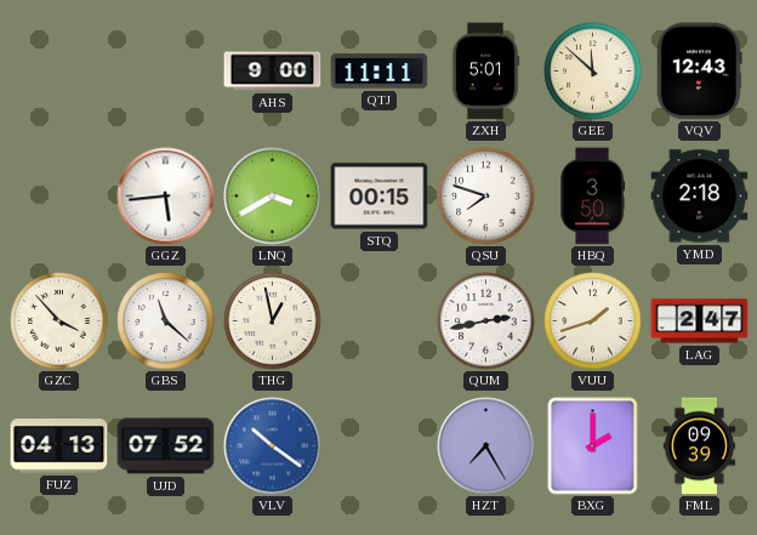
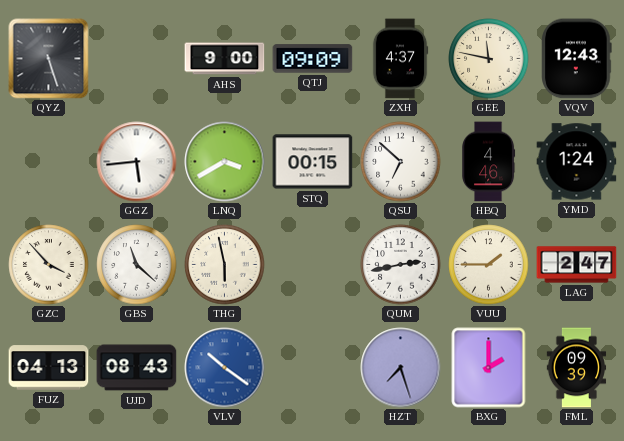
QYZ: none -> 5:27 (49, 59)
QTJ: 11:11 -> 09:09 (313, 59)
ZXH: 5:01 -> 4:37 (400, 59)
GEE: 11:52 -> 11:47 (489, 59)
QSU: 7:48 -> 6:52 (401, 162)
HBQ: 3:50 -> 4:46 (489, 162)
YMD: 2:18 -> 1:24 (577, 162)
THG: 12:58 -> 5:58 (225, 265)
VUU: 1:42 -> 1:45 (489, 265)
UJD: 07:52 -> 08:43 (137, 368)
HZT: 7:25 -> 7:27 (401, 368)
